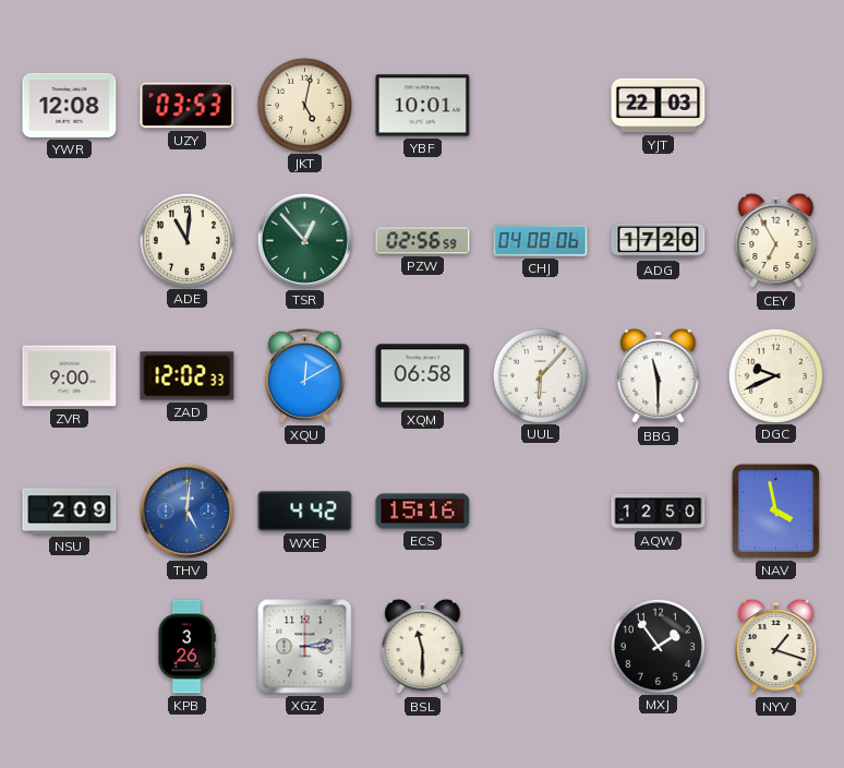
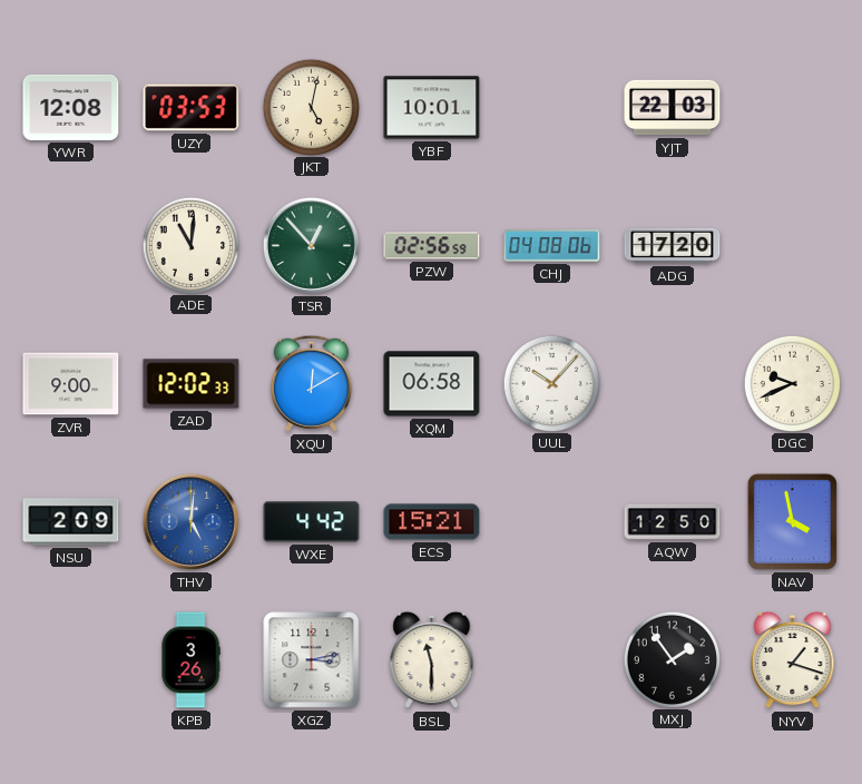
CEY: 6:55 -> none (776, 241)
UUL: 6:07 -> 10:07 (551, 383)
BBG: 11:30 -> none (659, 376)
ECS: 15:16 -> 15:21 (432, 522)
